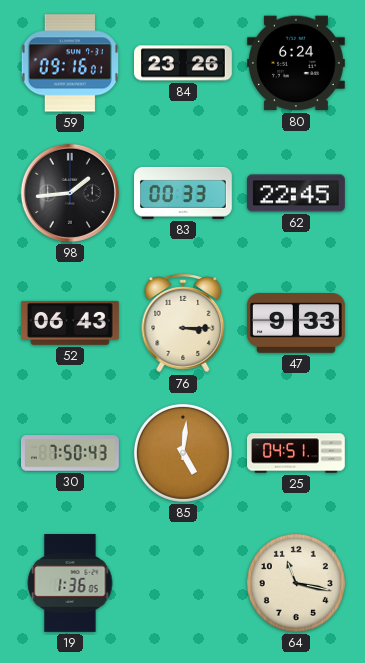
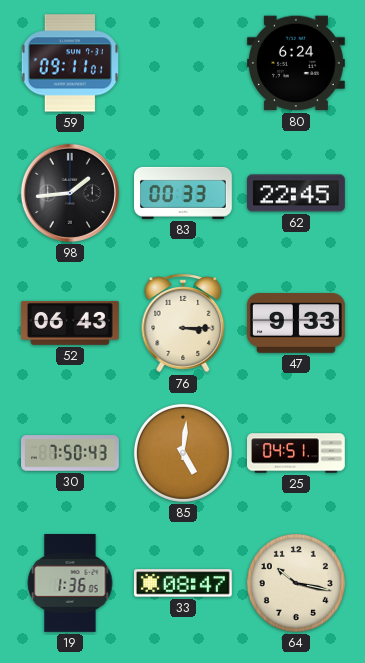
59: 09:16 -> 09:11 (69, 63)
84: 23:26 -> none (184, 63)
33: none -> 08:47 (184, 583)
64: 11:17 -> 10:17 (296, 583)
